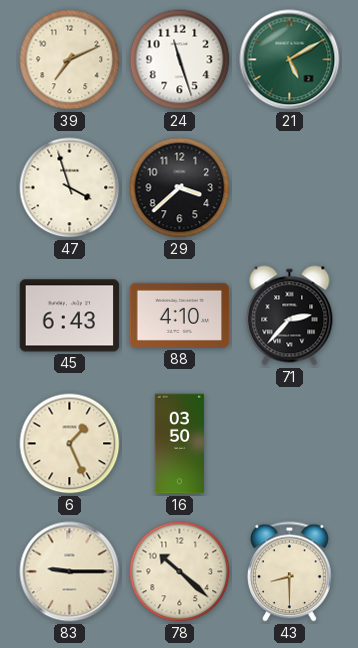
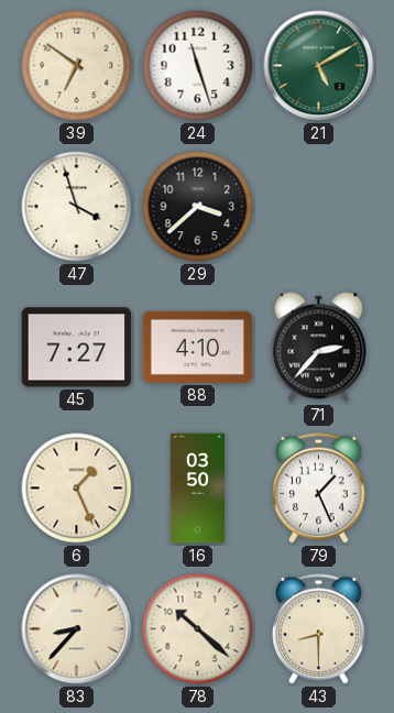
39: 7:11 -> 6:51 (77, 66)
45: 6:43 -> 7:27 (77, 348)
79: none -> 1:26 (319, 489)
83: 9:15 -> 8:37 (77, 629)
